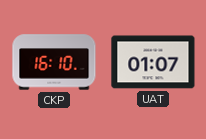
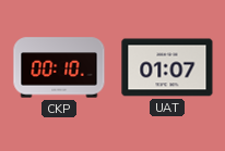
CKP: 16:10 -> 00:10 (59, 67)
